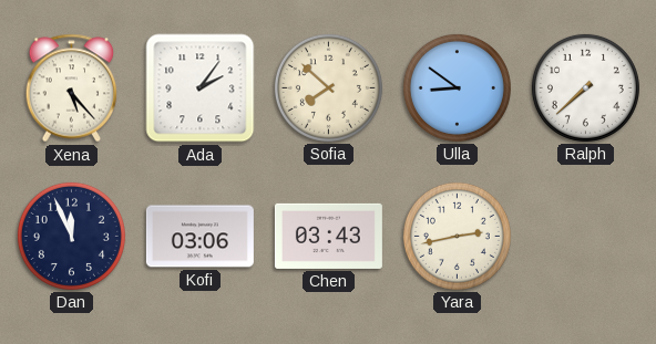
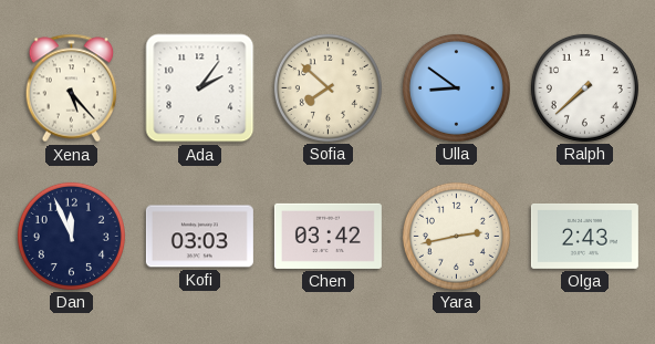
Kofi: 03:06 -> 03:03 (199, 237)
Chen: 03:43 -> 03:42 (327, 236)
Olga: none -> 2:43 (584, 236)
